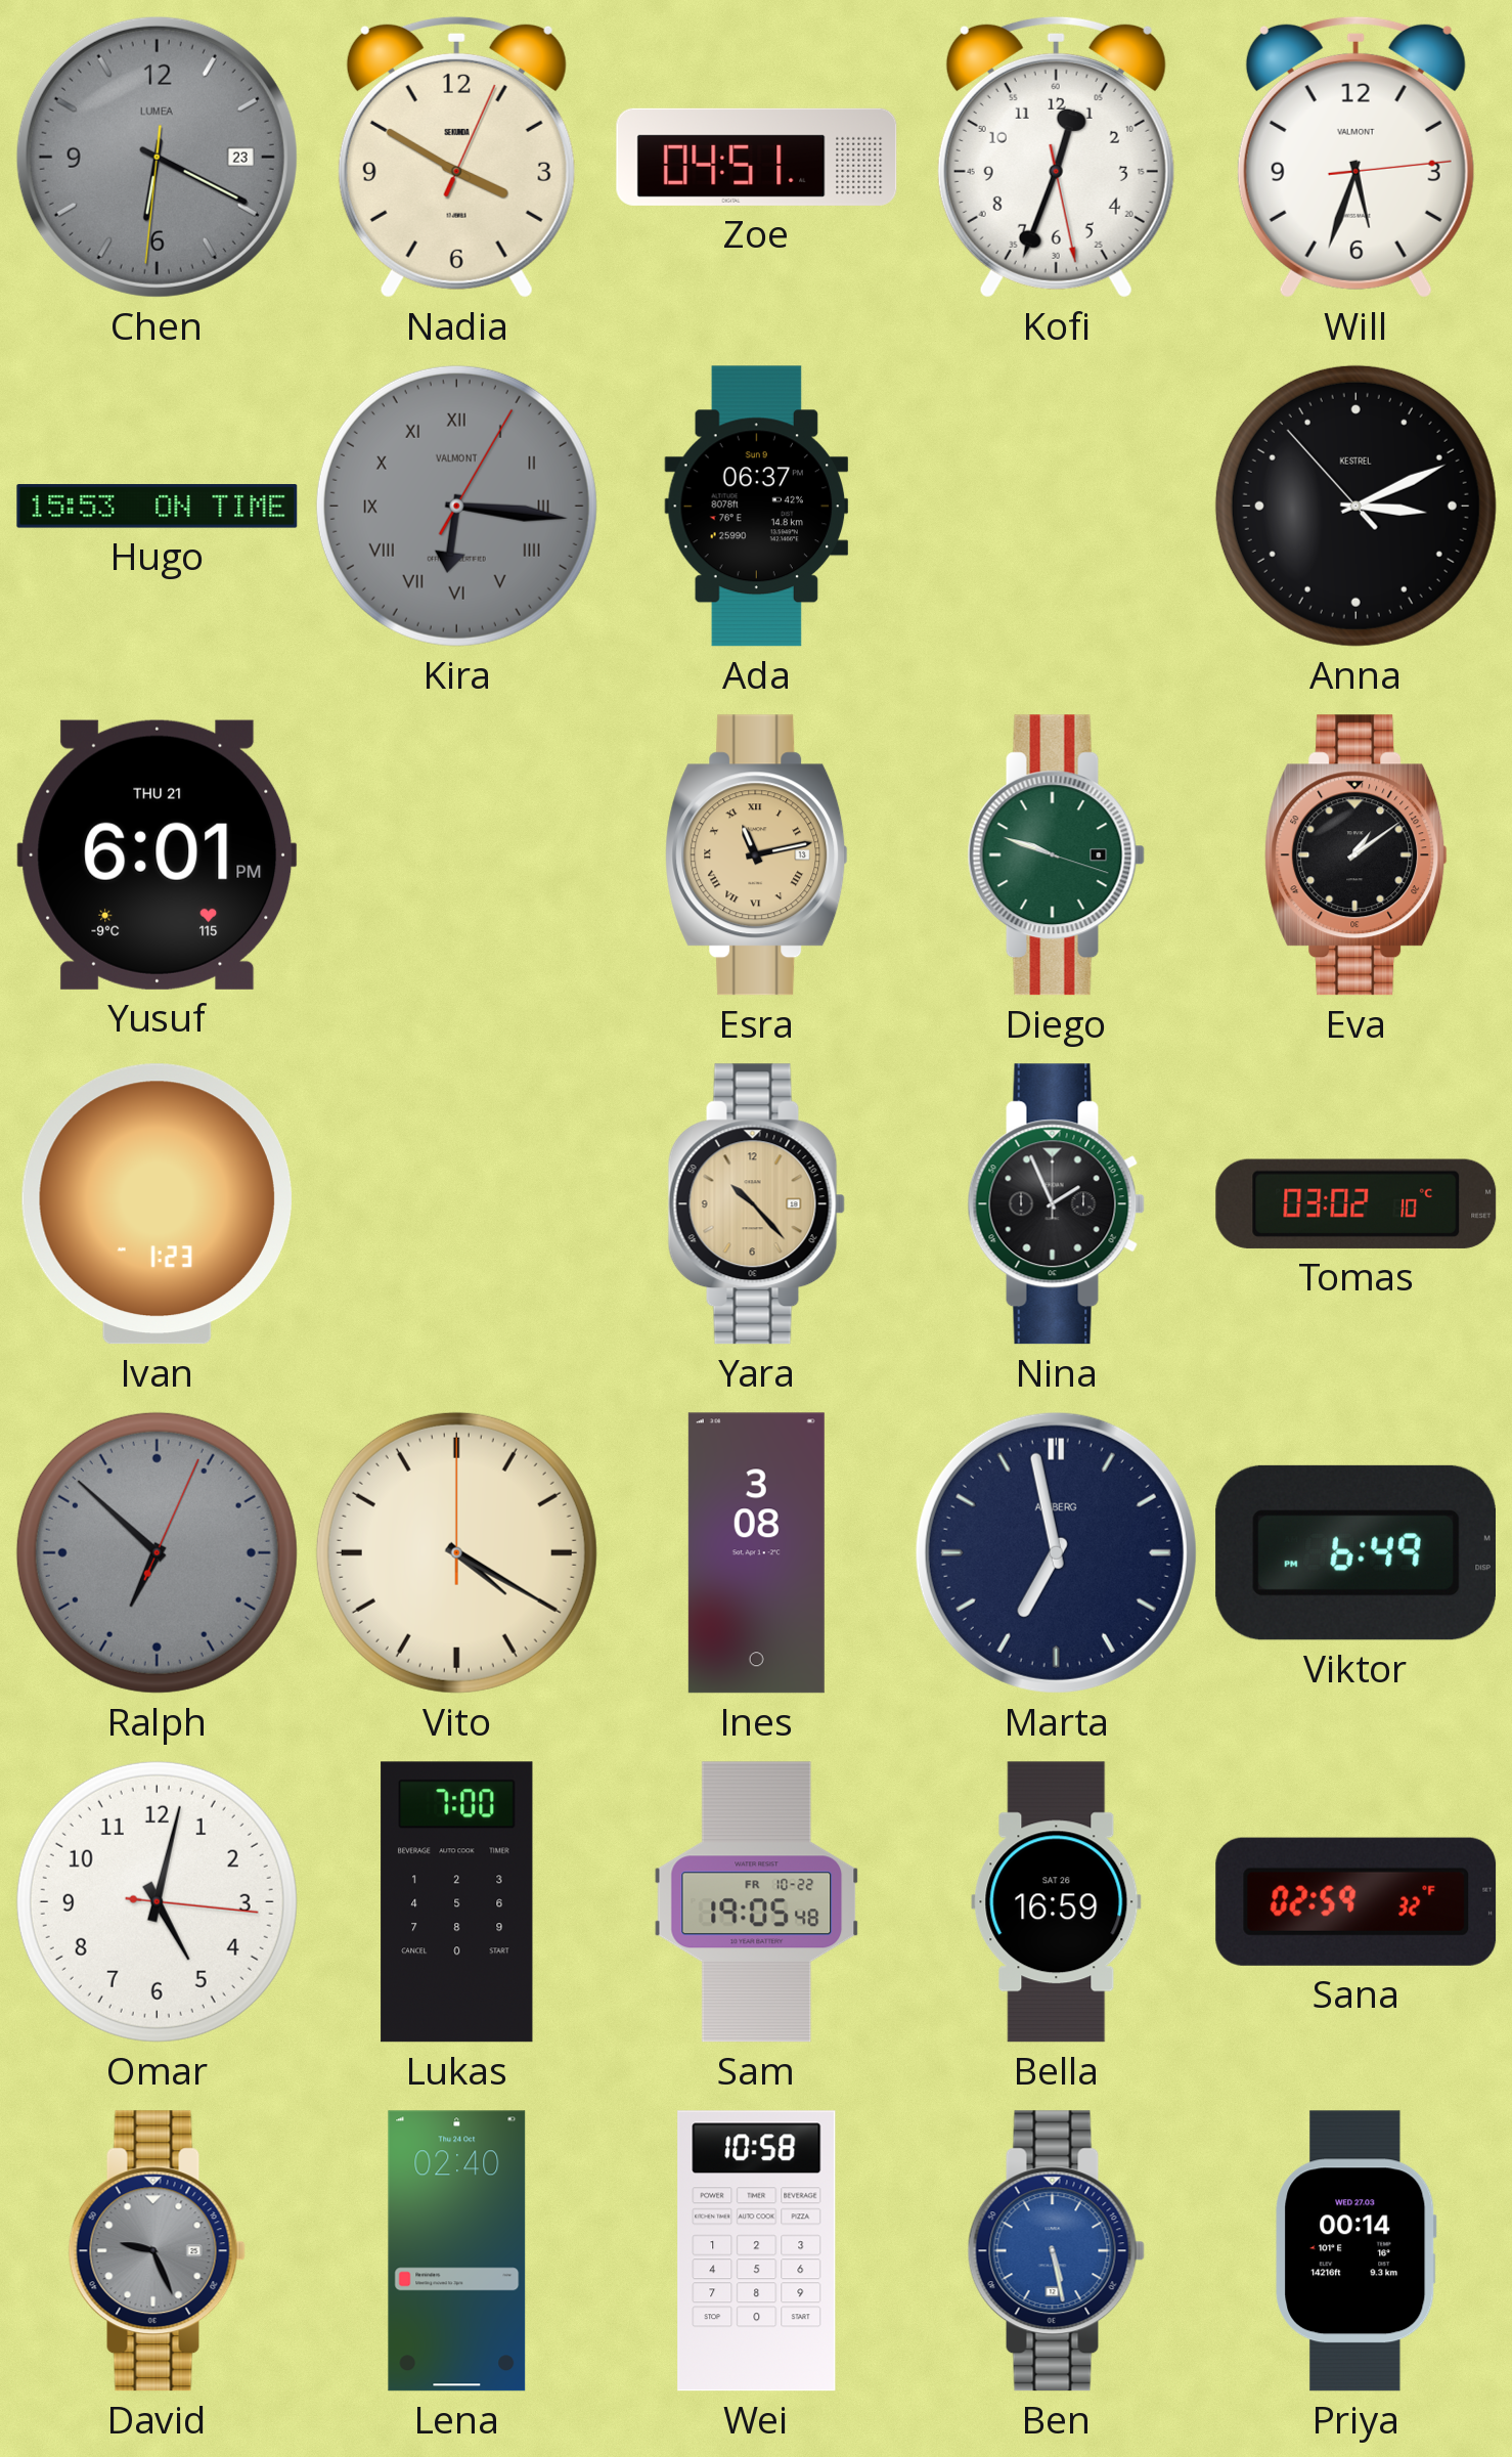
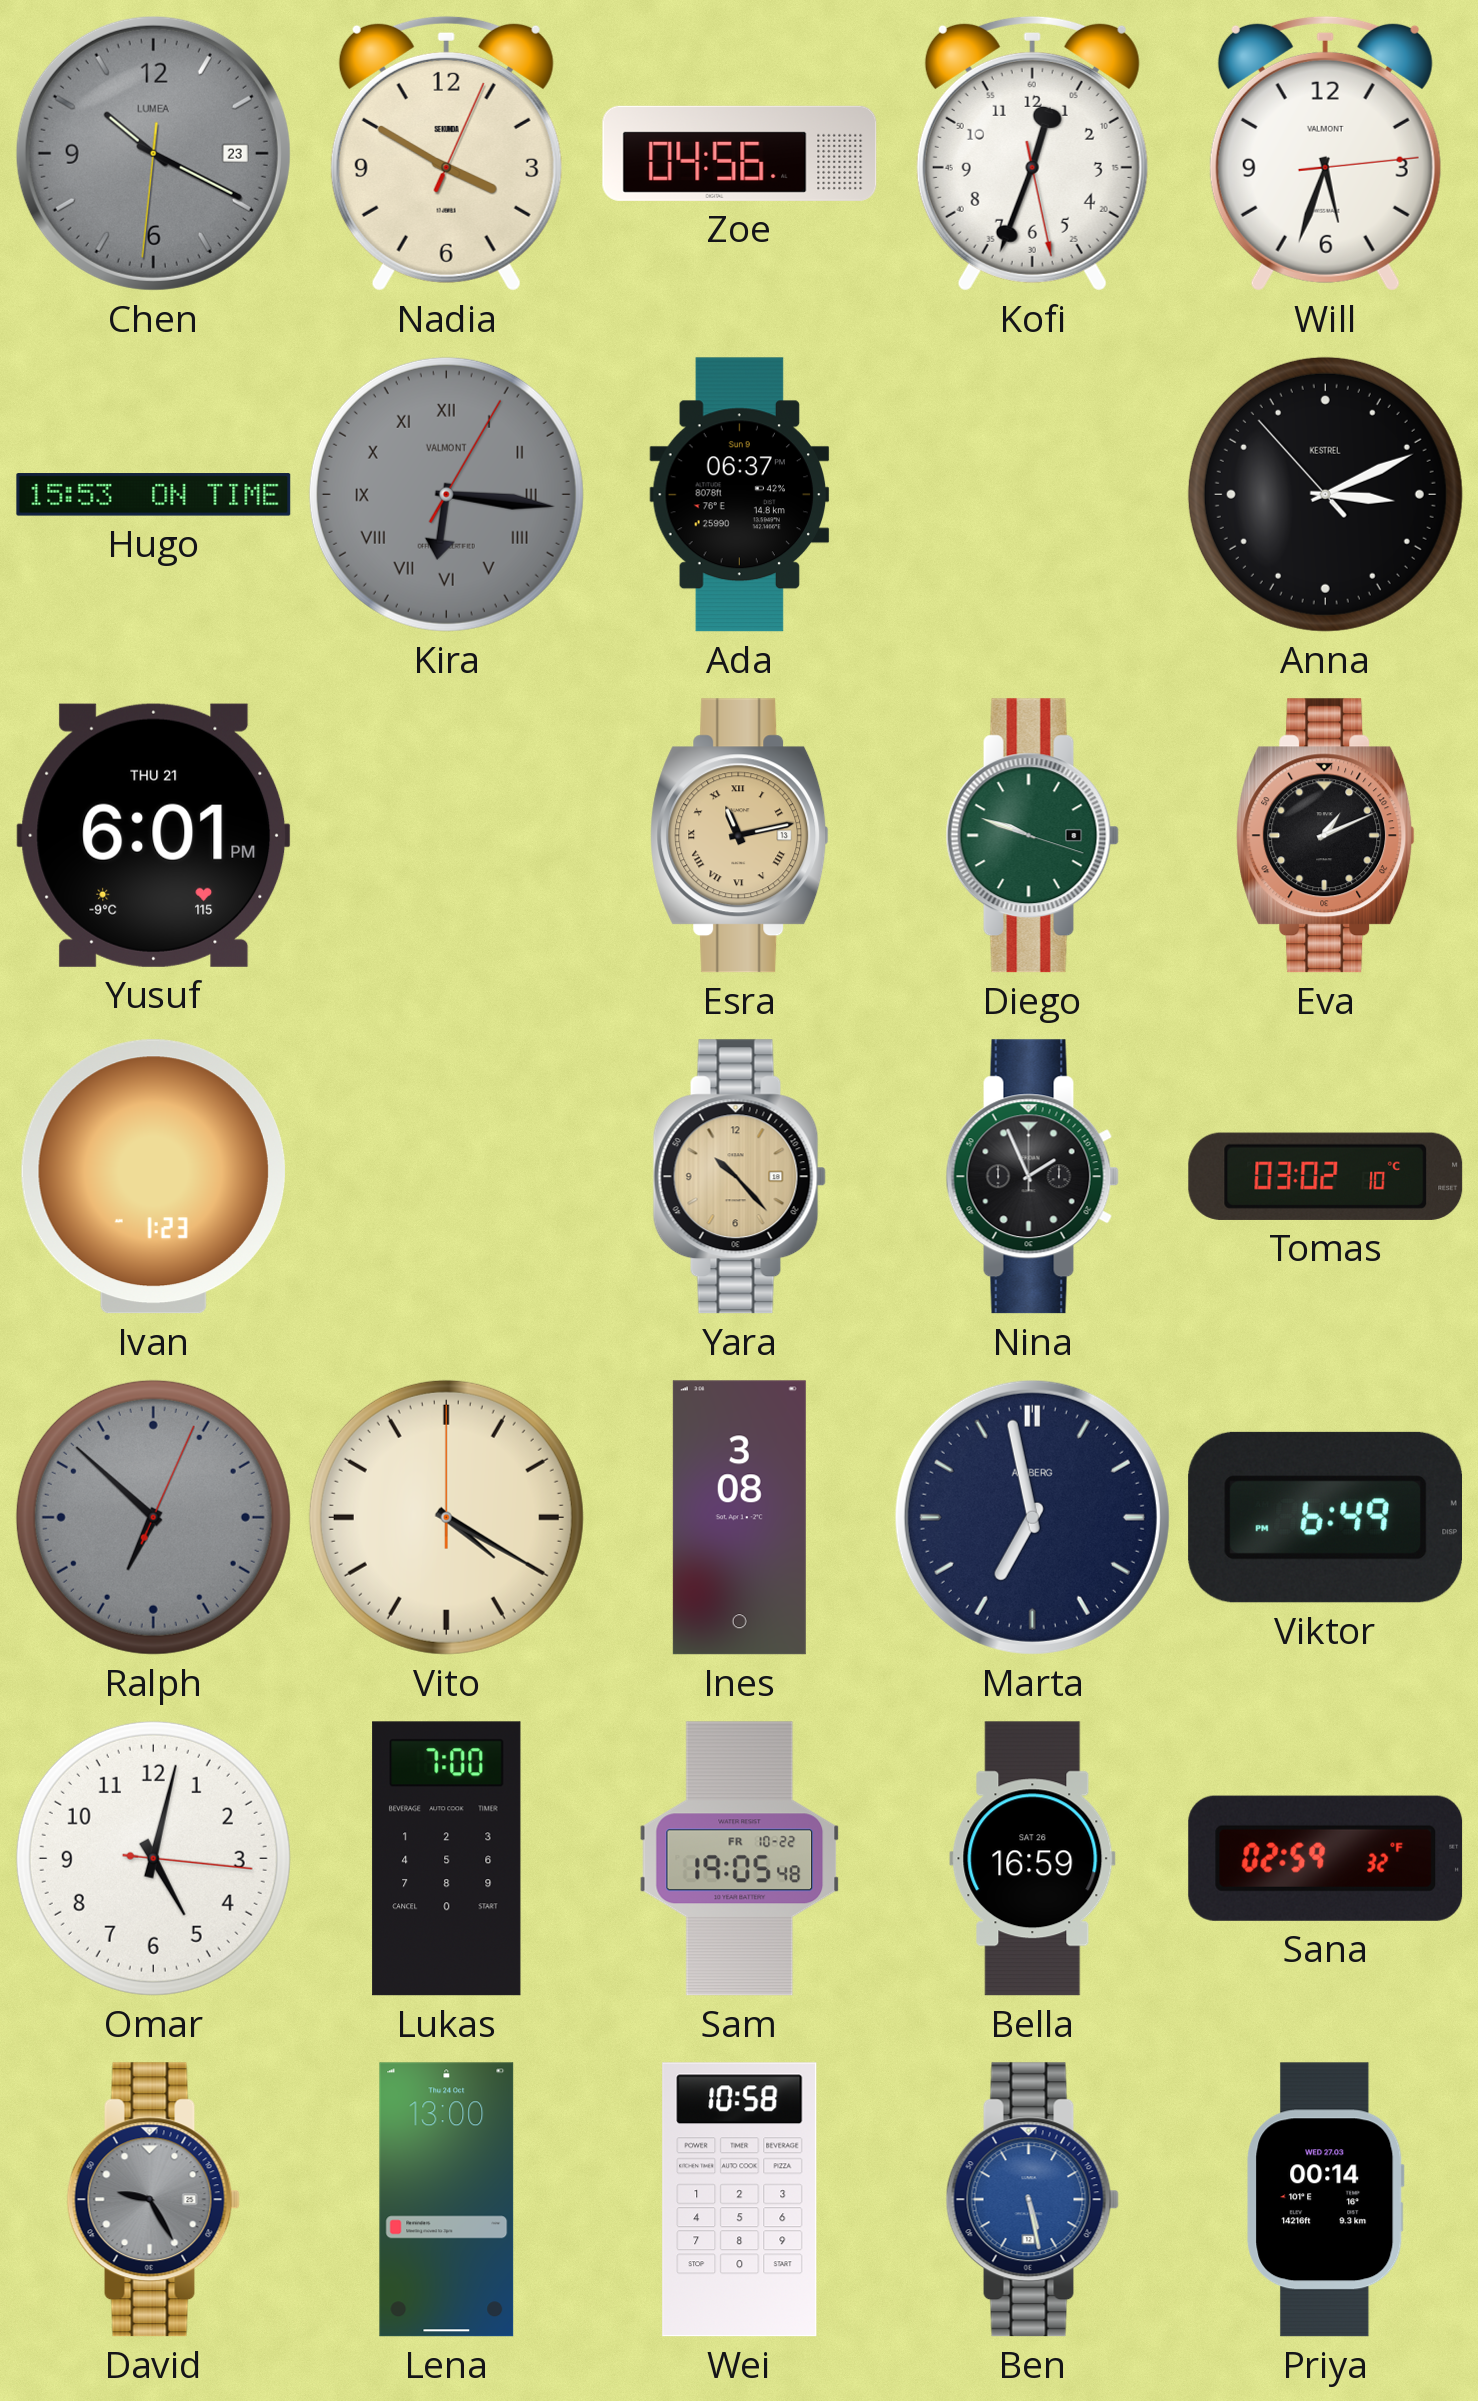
Chen: 6:19 -> 10:19 (153, 153)
Zoe: 04:51 -> 04:56 (740, 153)
Eva: 1:09 -> 1:11 (1326, 836)
David: 9:26 -> 9:25 (153, 2200)
Lena: 02:40 -> 13:00 (447, 2200)
